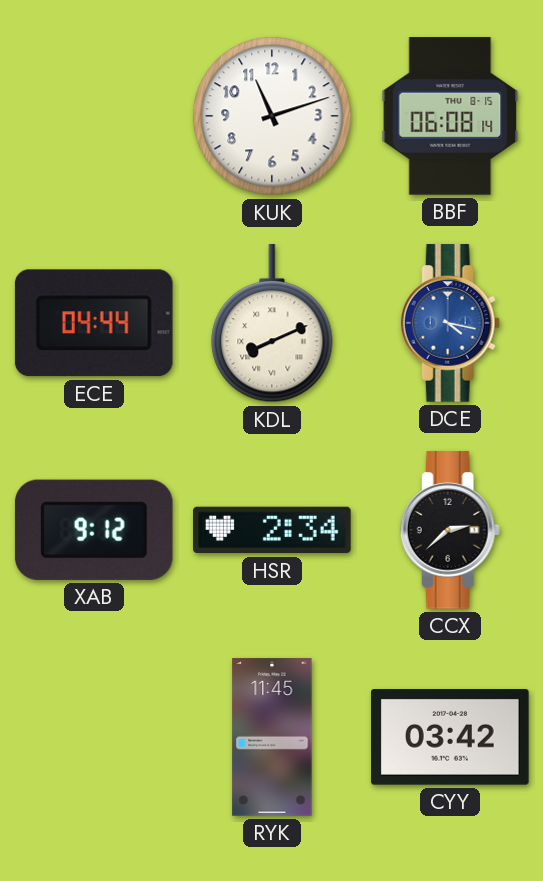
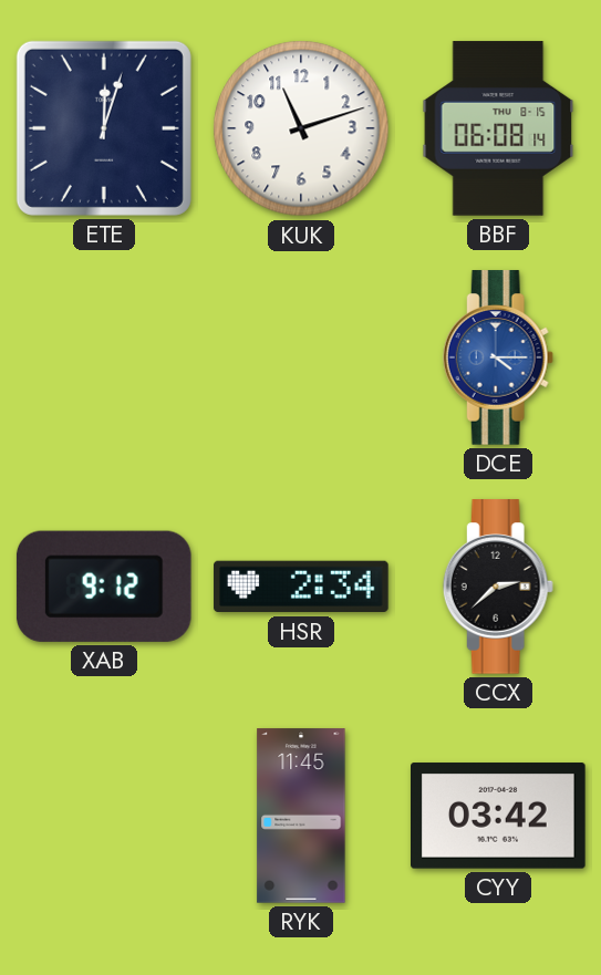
ETE: none -> 12:03 (104, 128)
ECE: 04:44 -> none (94, 323)
KDL: 8:11 -> none (272, 324)
DCE: 4:17 -> 4:15 (498, 357)
